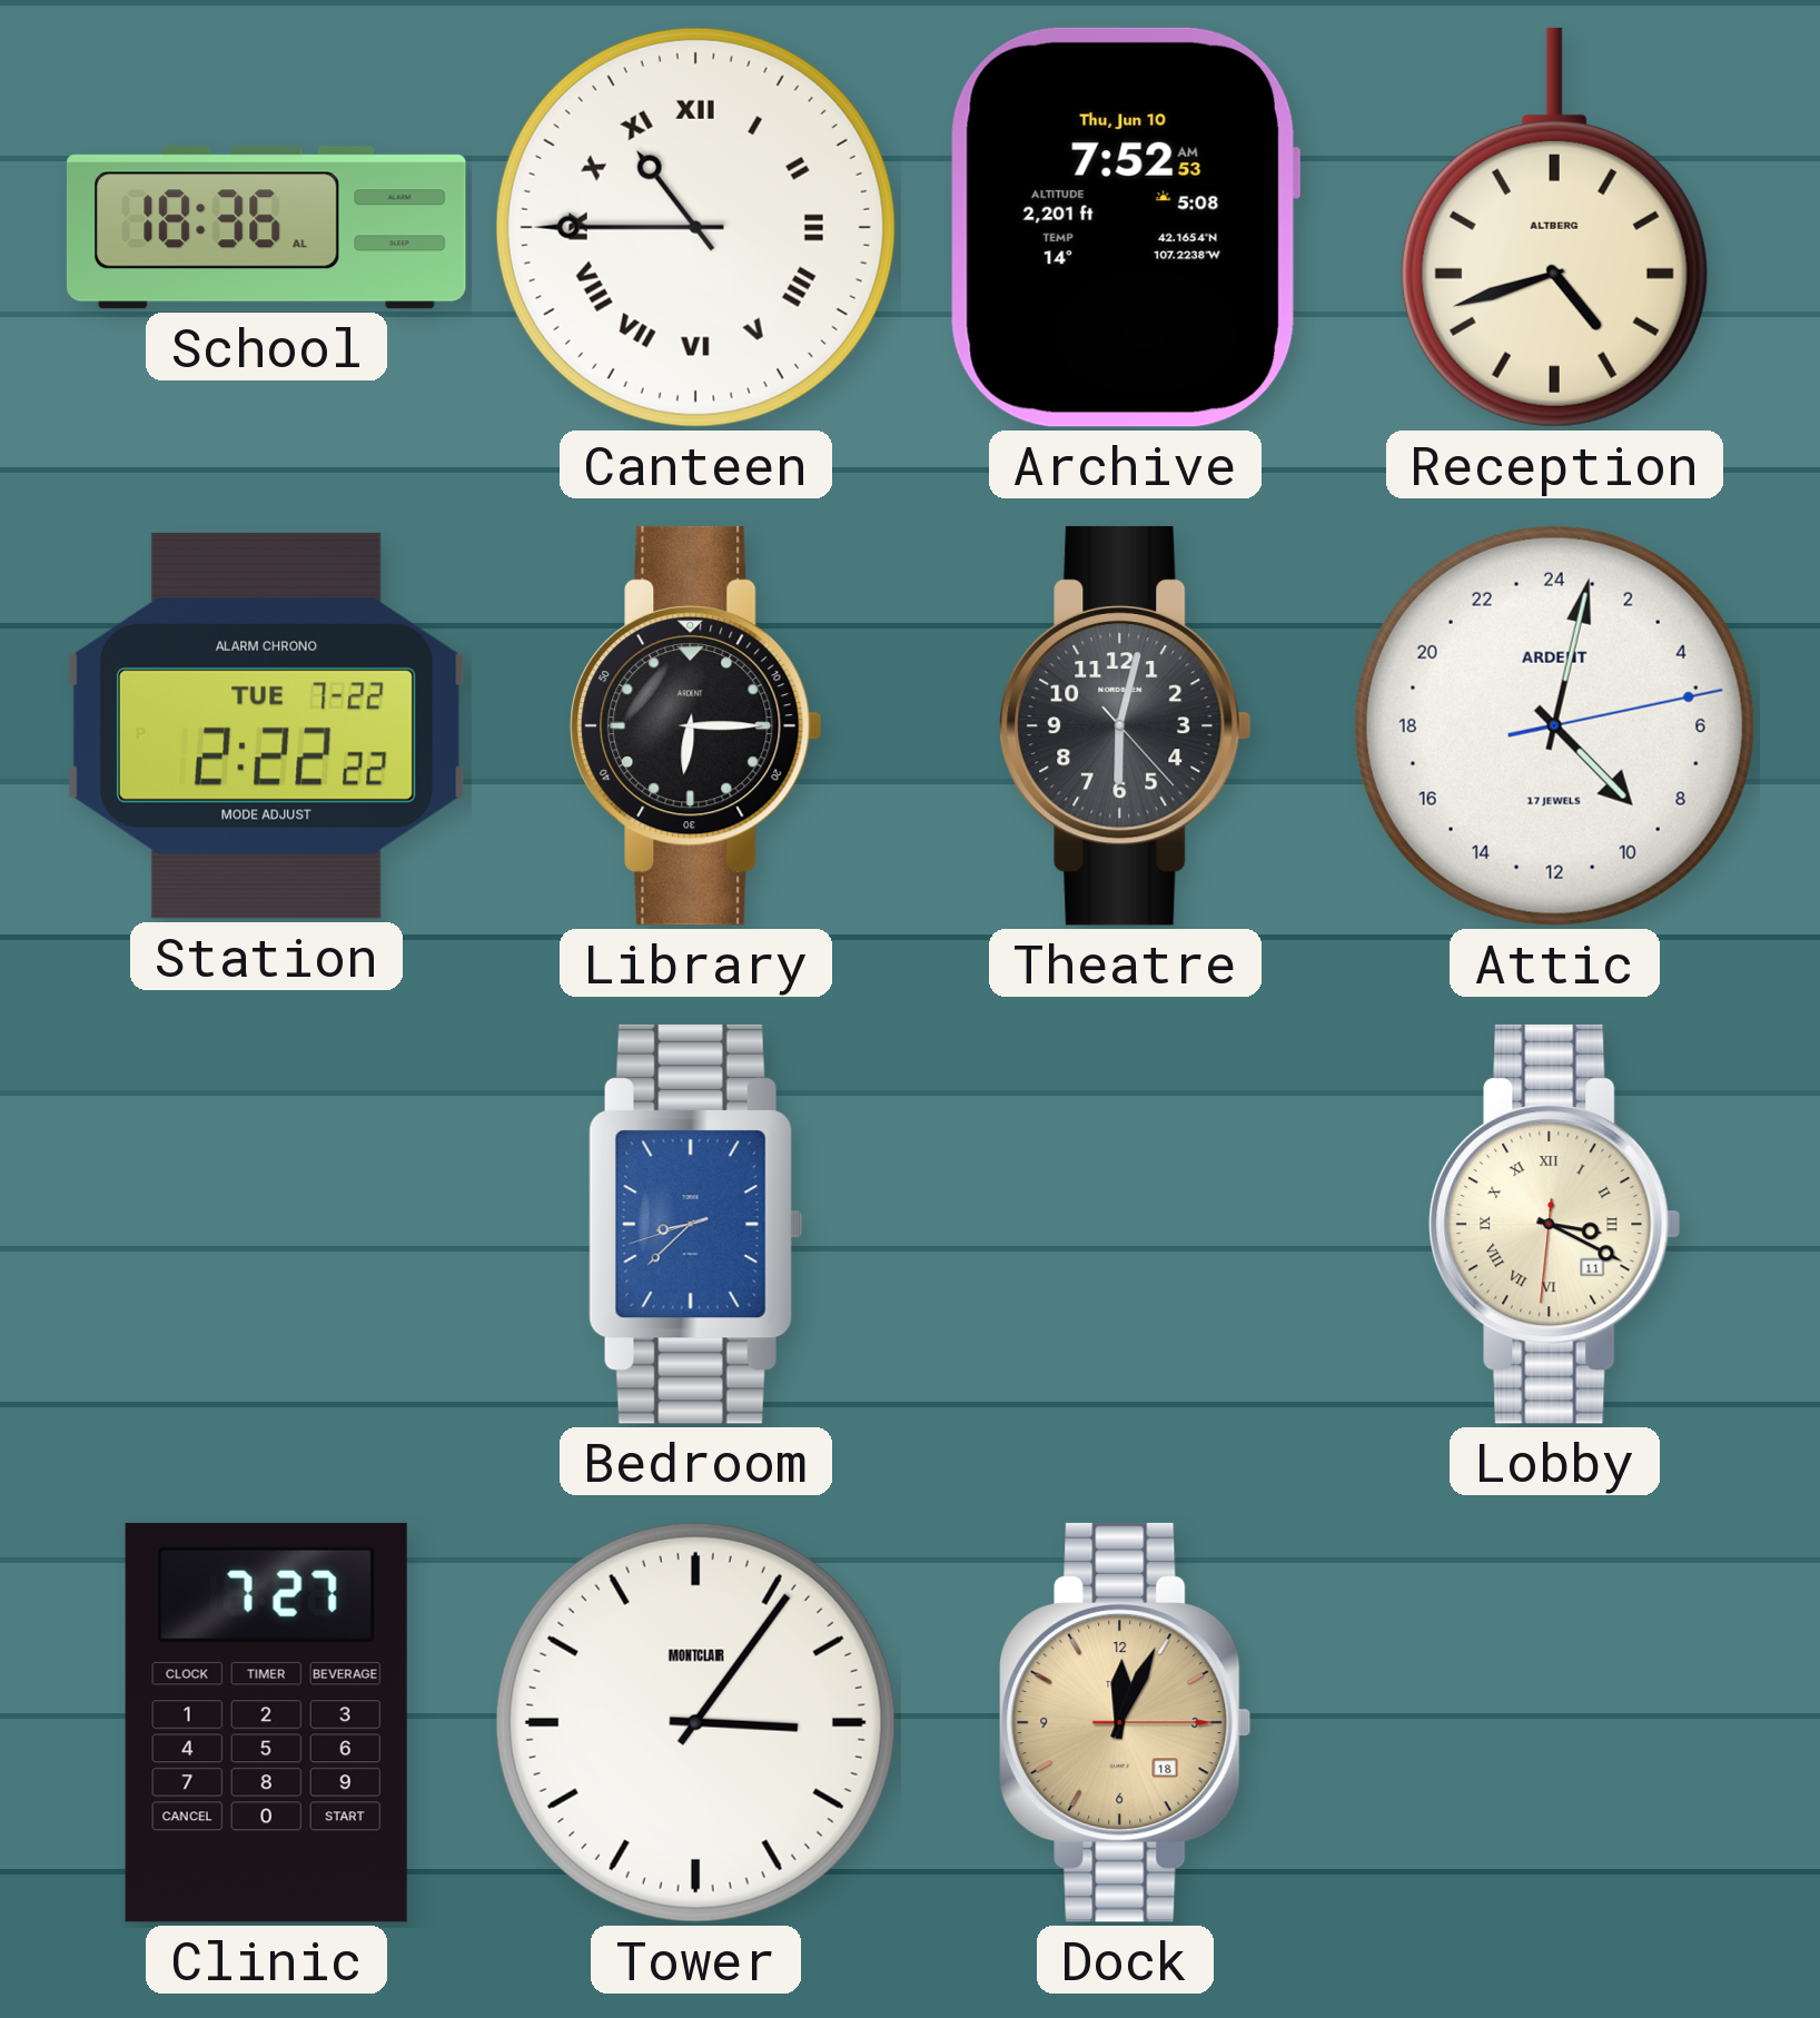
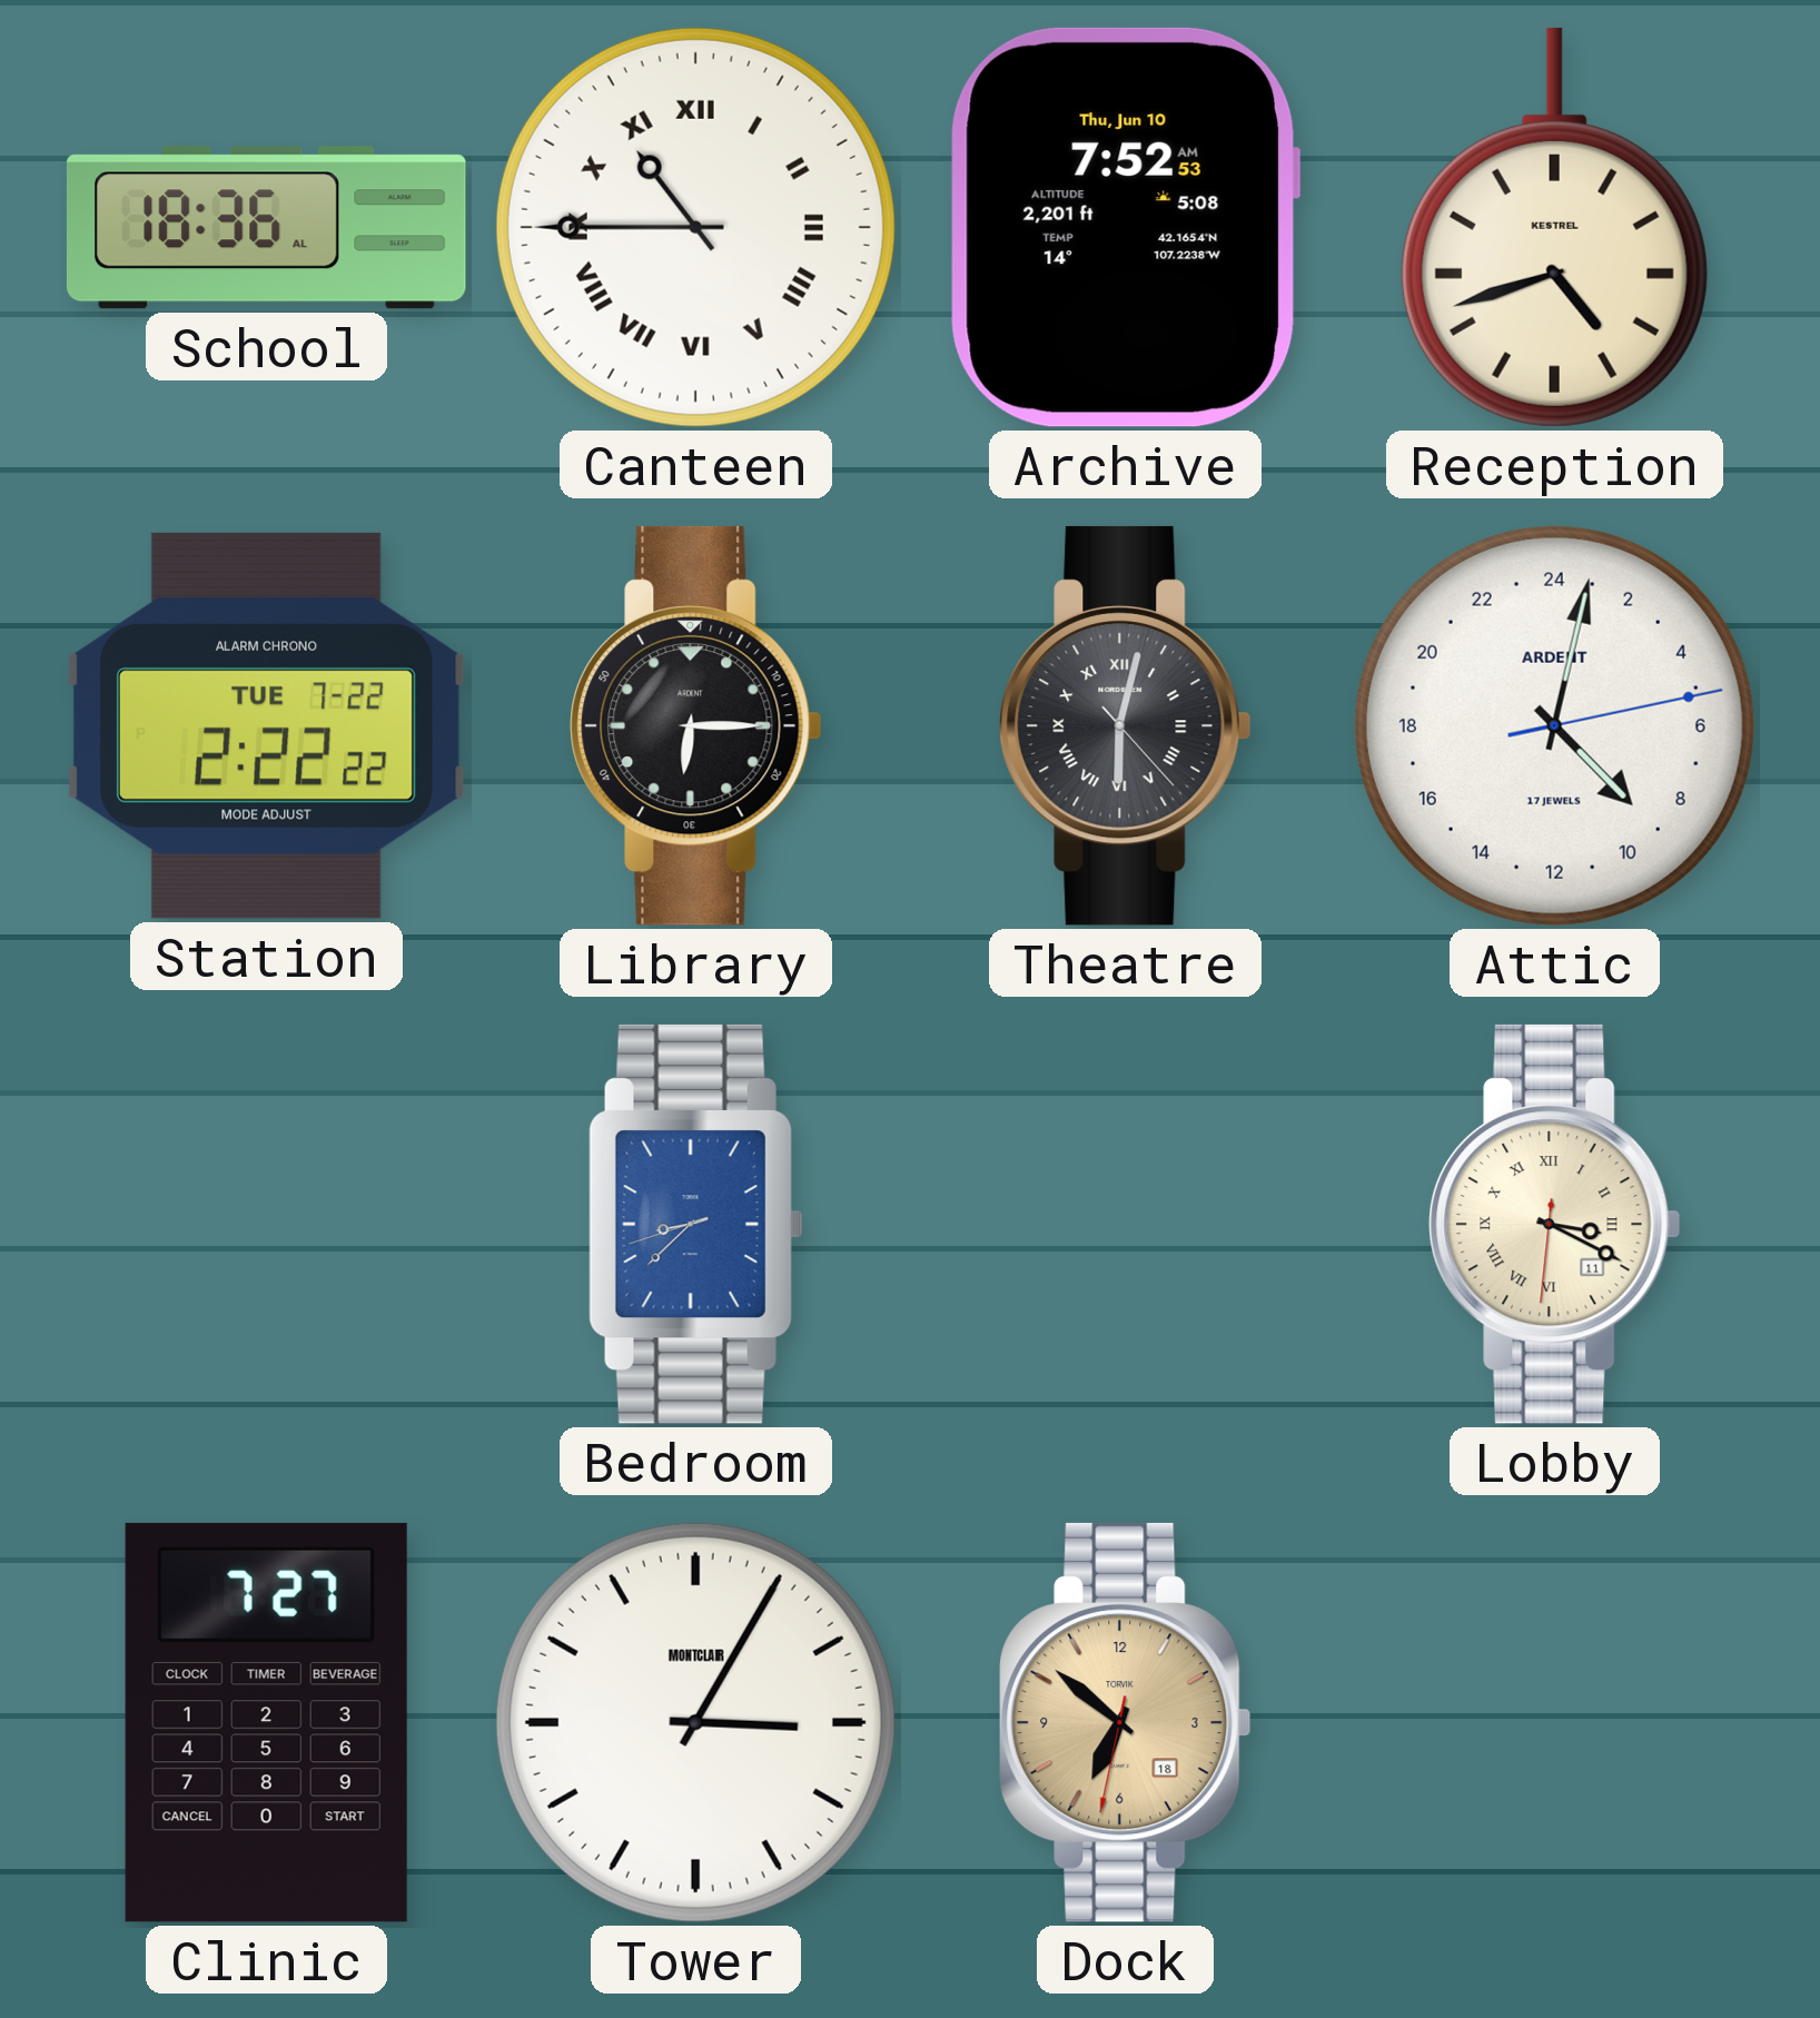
Reception brand: ALTBERG -> KESTREL (1554, 227)
Theatre numerals: Arabic -> Roman (1126, 725)
Tower: 3:06 -> 3:05 (695, 1722)
Dock: 12:04 -> 6:51 (1126, 1722)
